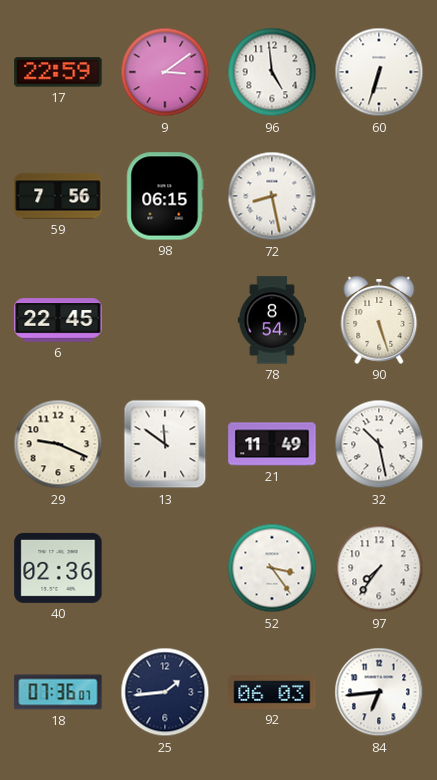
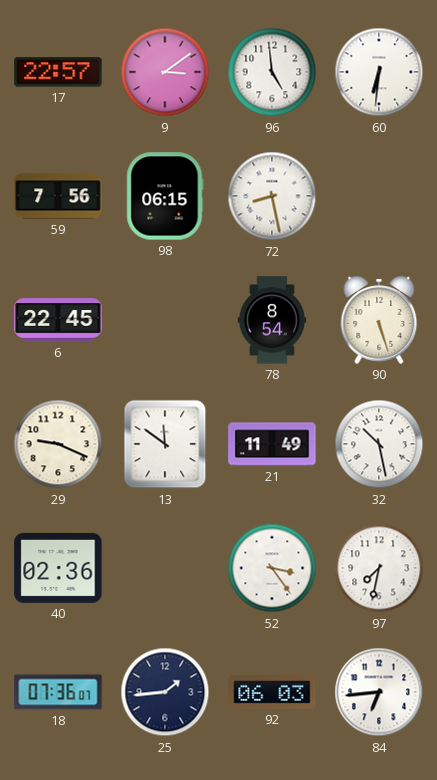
17: 22:59 -> 22:57 (58, 72)
60: 6:33 -> 6:31 (379, 72)
97: 7:36 -> 7:32 (379, 568)
